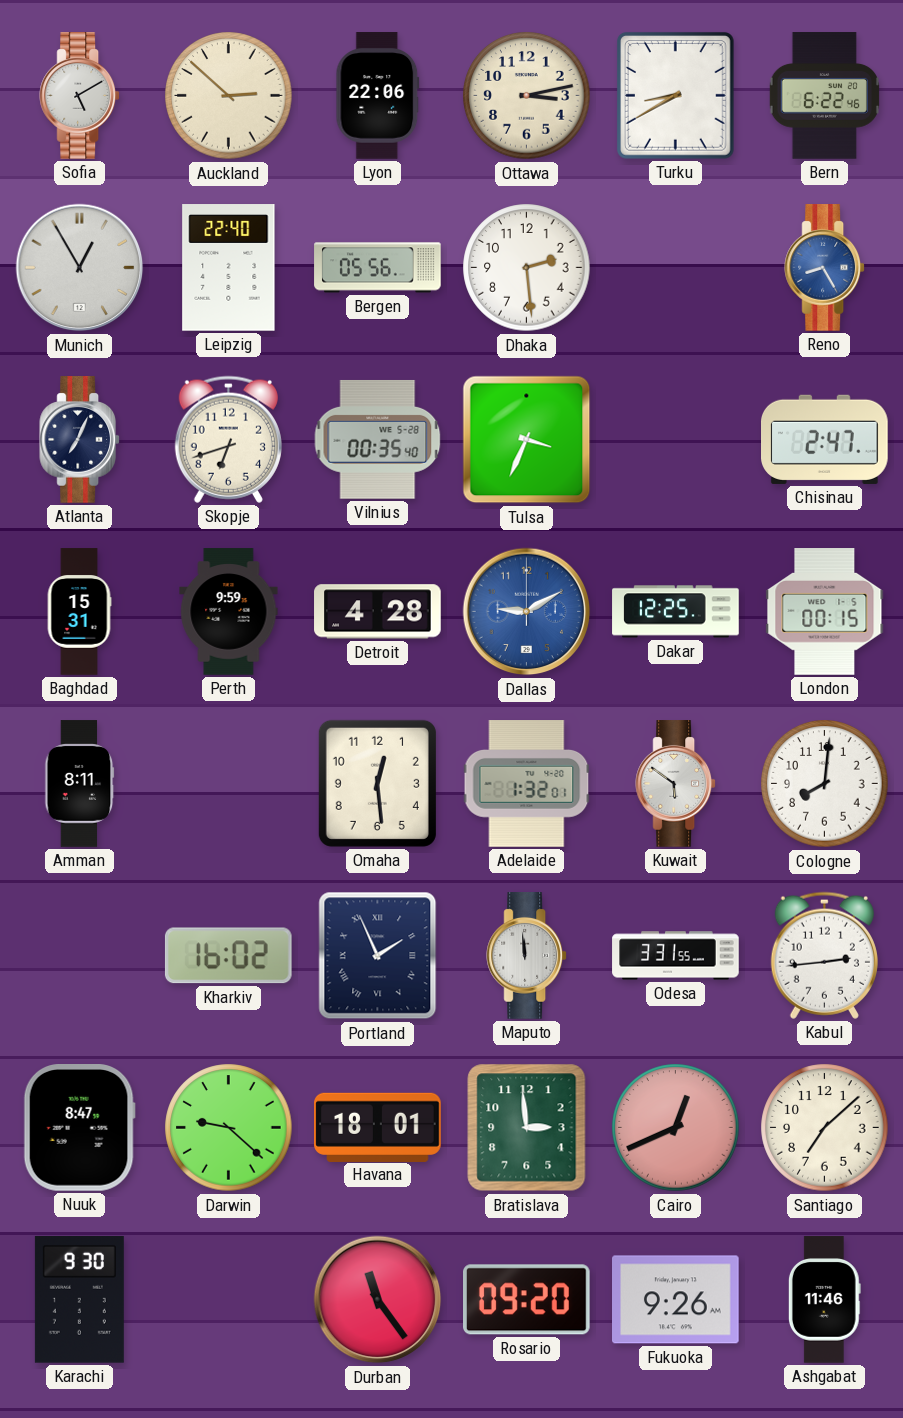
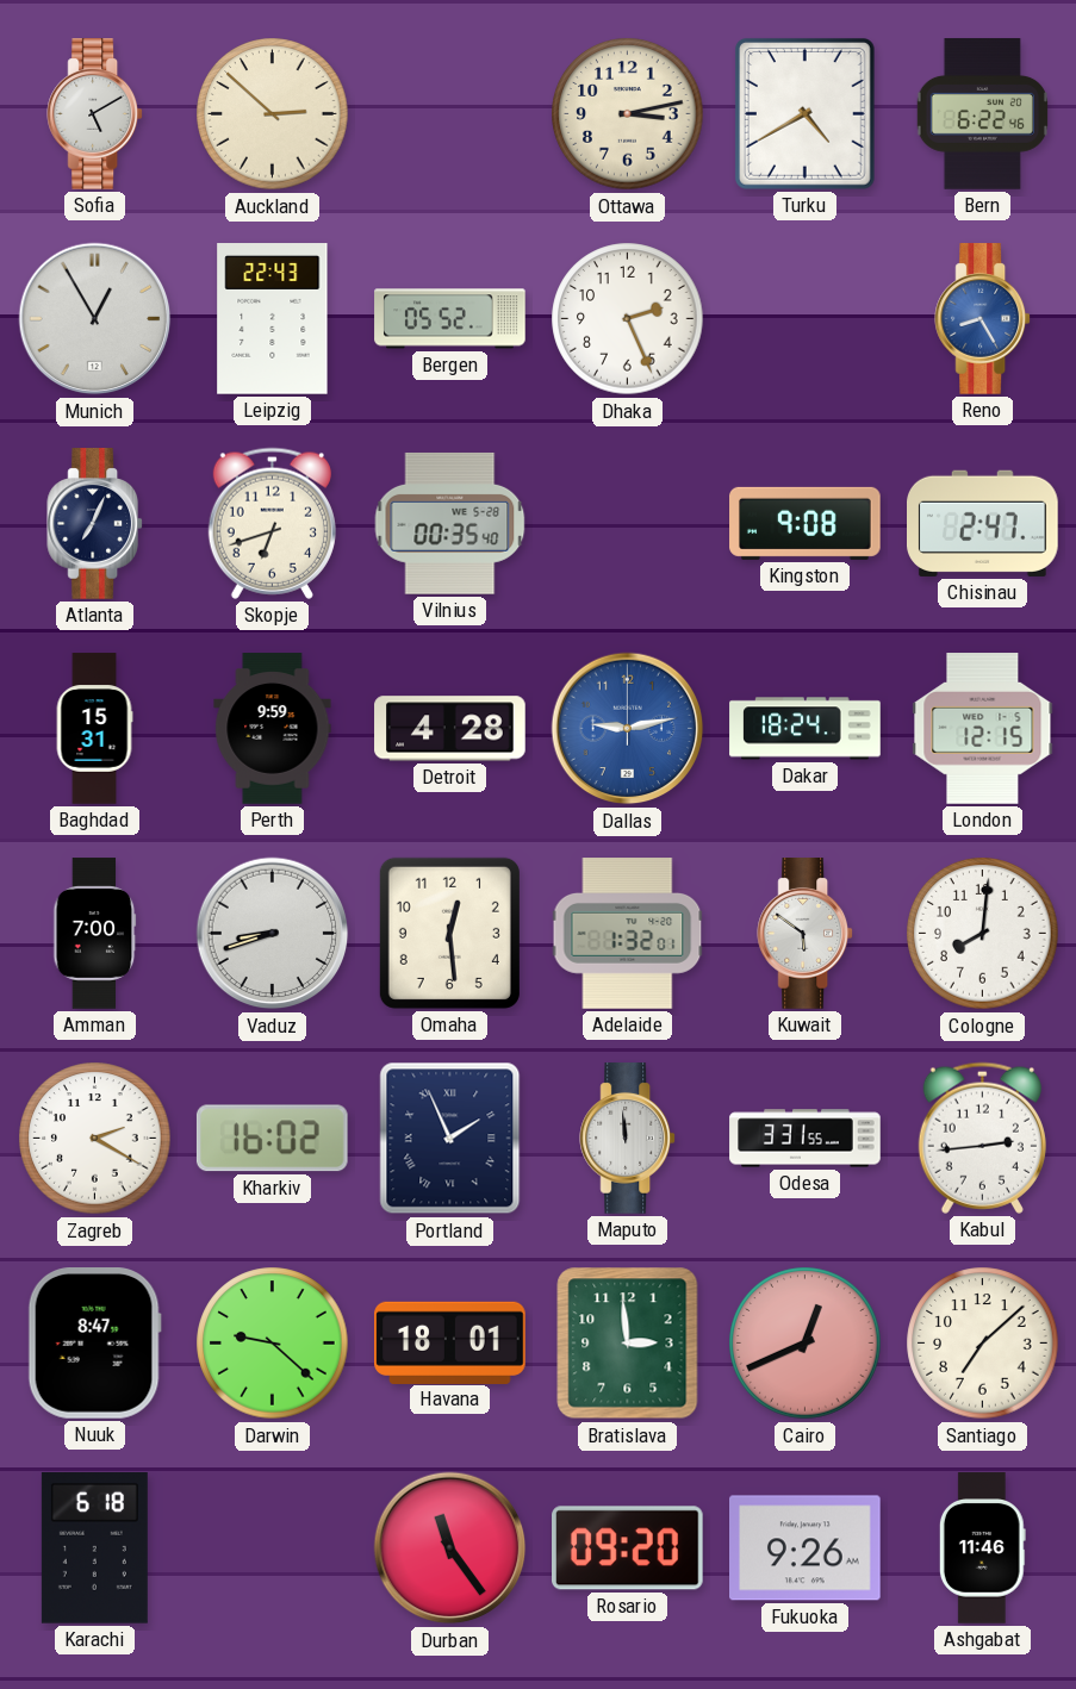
Lyon: 22:06 -> none (378, 96)
Turku: 8:40 -> 4:40 (804, 114)
Leipzig: 22:40 -> 22:43 (273, 319)
Bergen: 05:56 -> 05:52 (450, 319)
Dhaka: 2:29 -> 2:26 (628, 319)
Tulsa: 3:34 -> none (527, 440)
Kingston: none -> 9:08 (806, 523)
Dallas: 9:10 -> 9:13 (628, 729)
Dakar: 12:25 -> 18:24 (806, 729)
London: 00:15 -> 12:15 (983, 729)
Amman: 8:11 -> 7:00 (95, 934)
Vaduz: none -> 8:42 (273, 934)
Zagreb: none -> 2:20 (95, 1139)
Karachi: 9:30 -> 6:18 (94, 1548)
